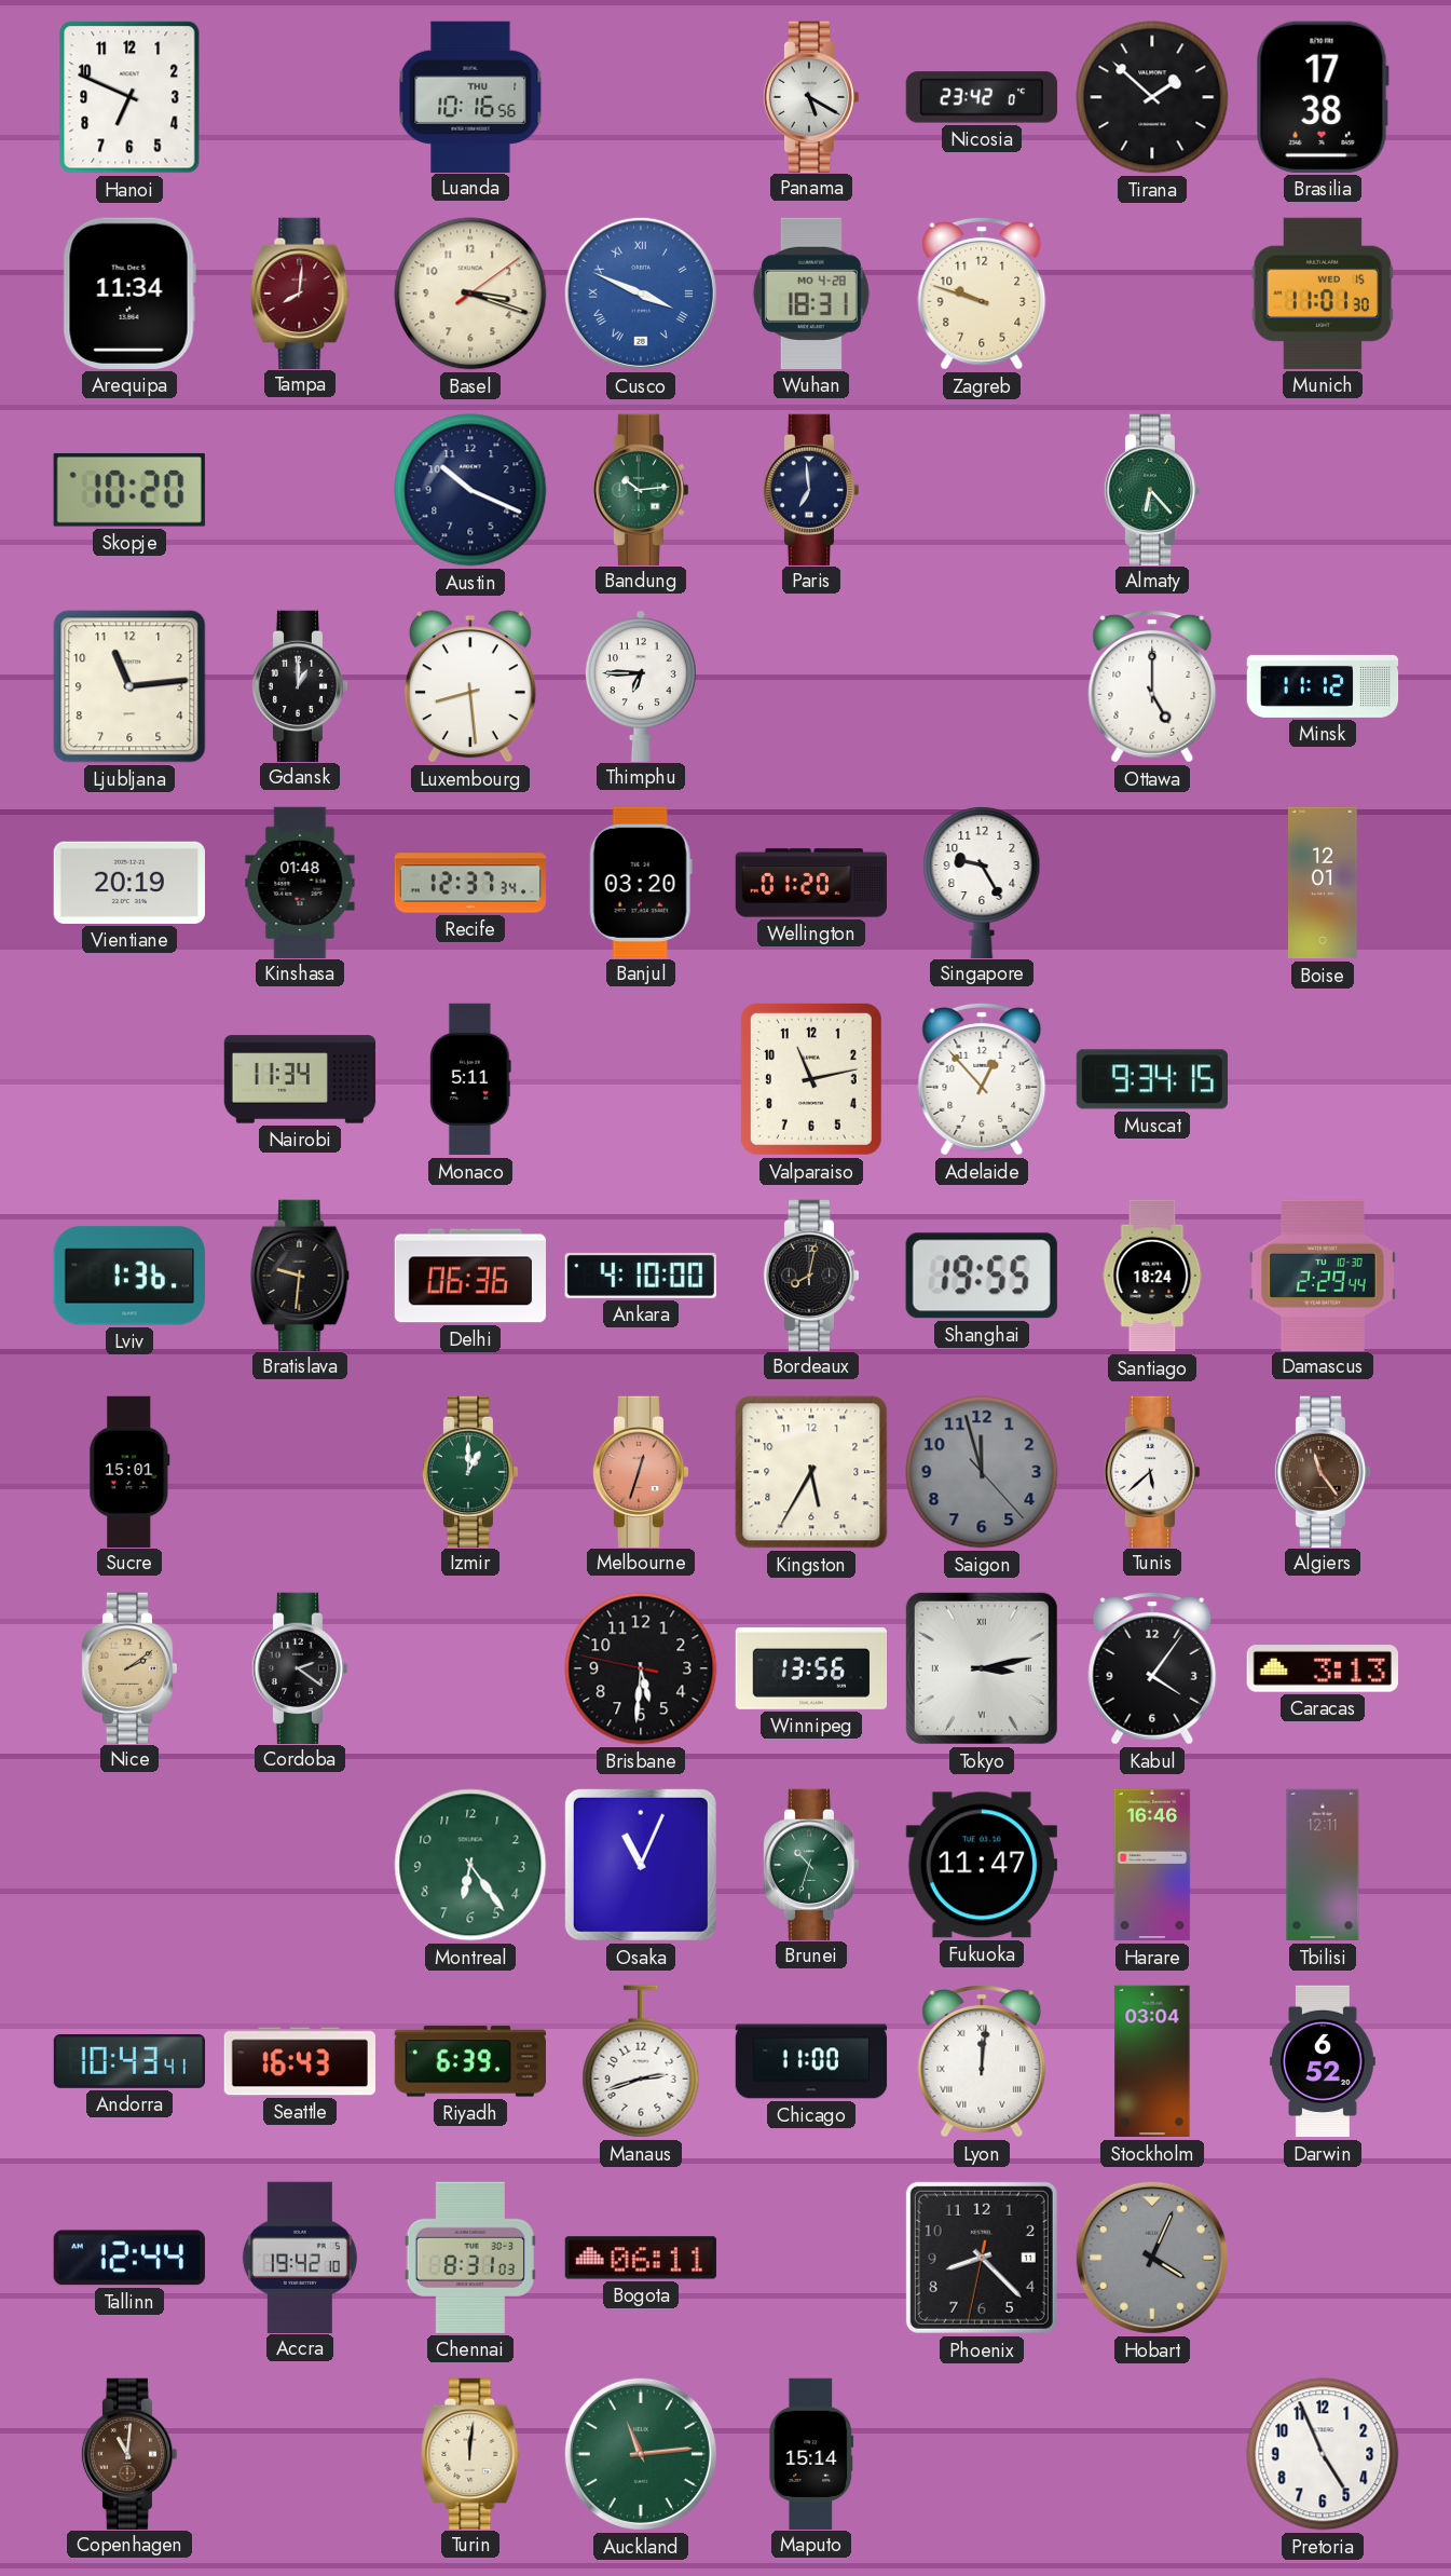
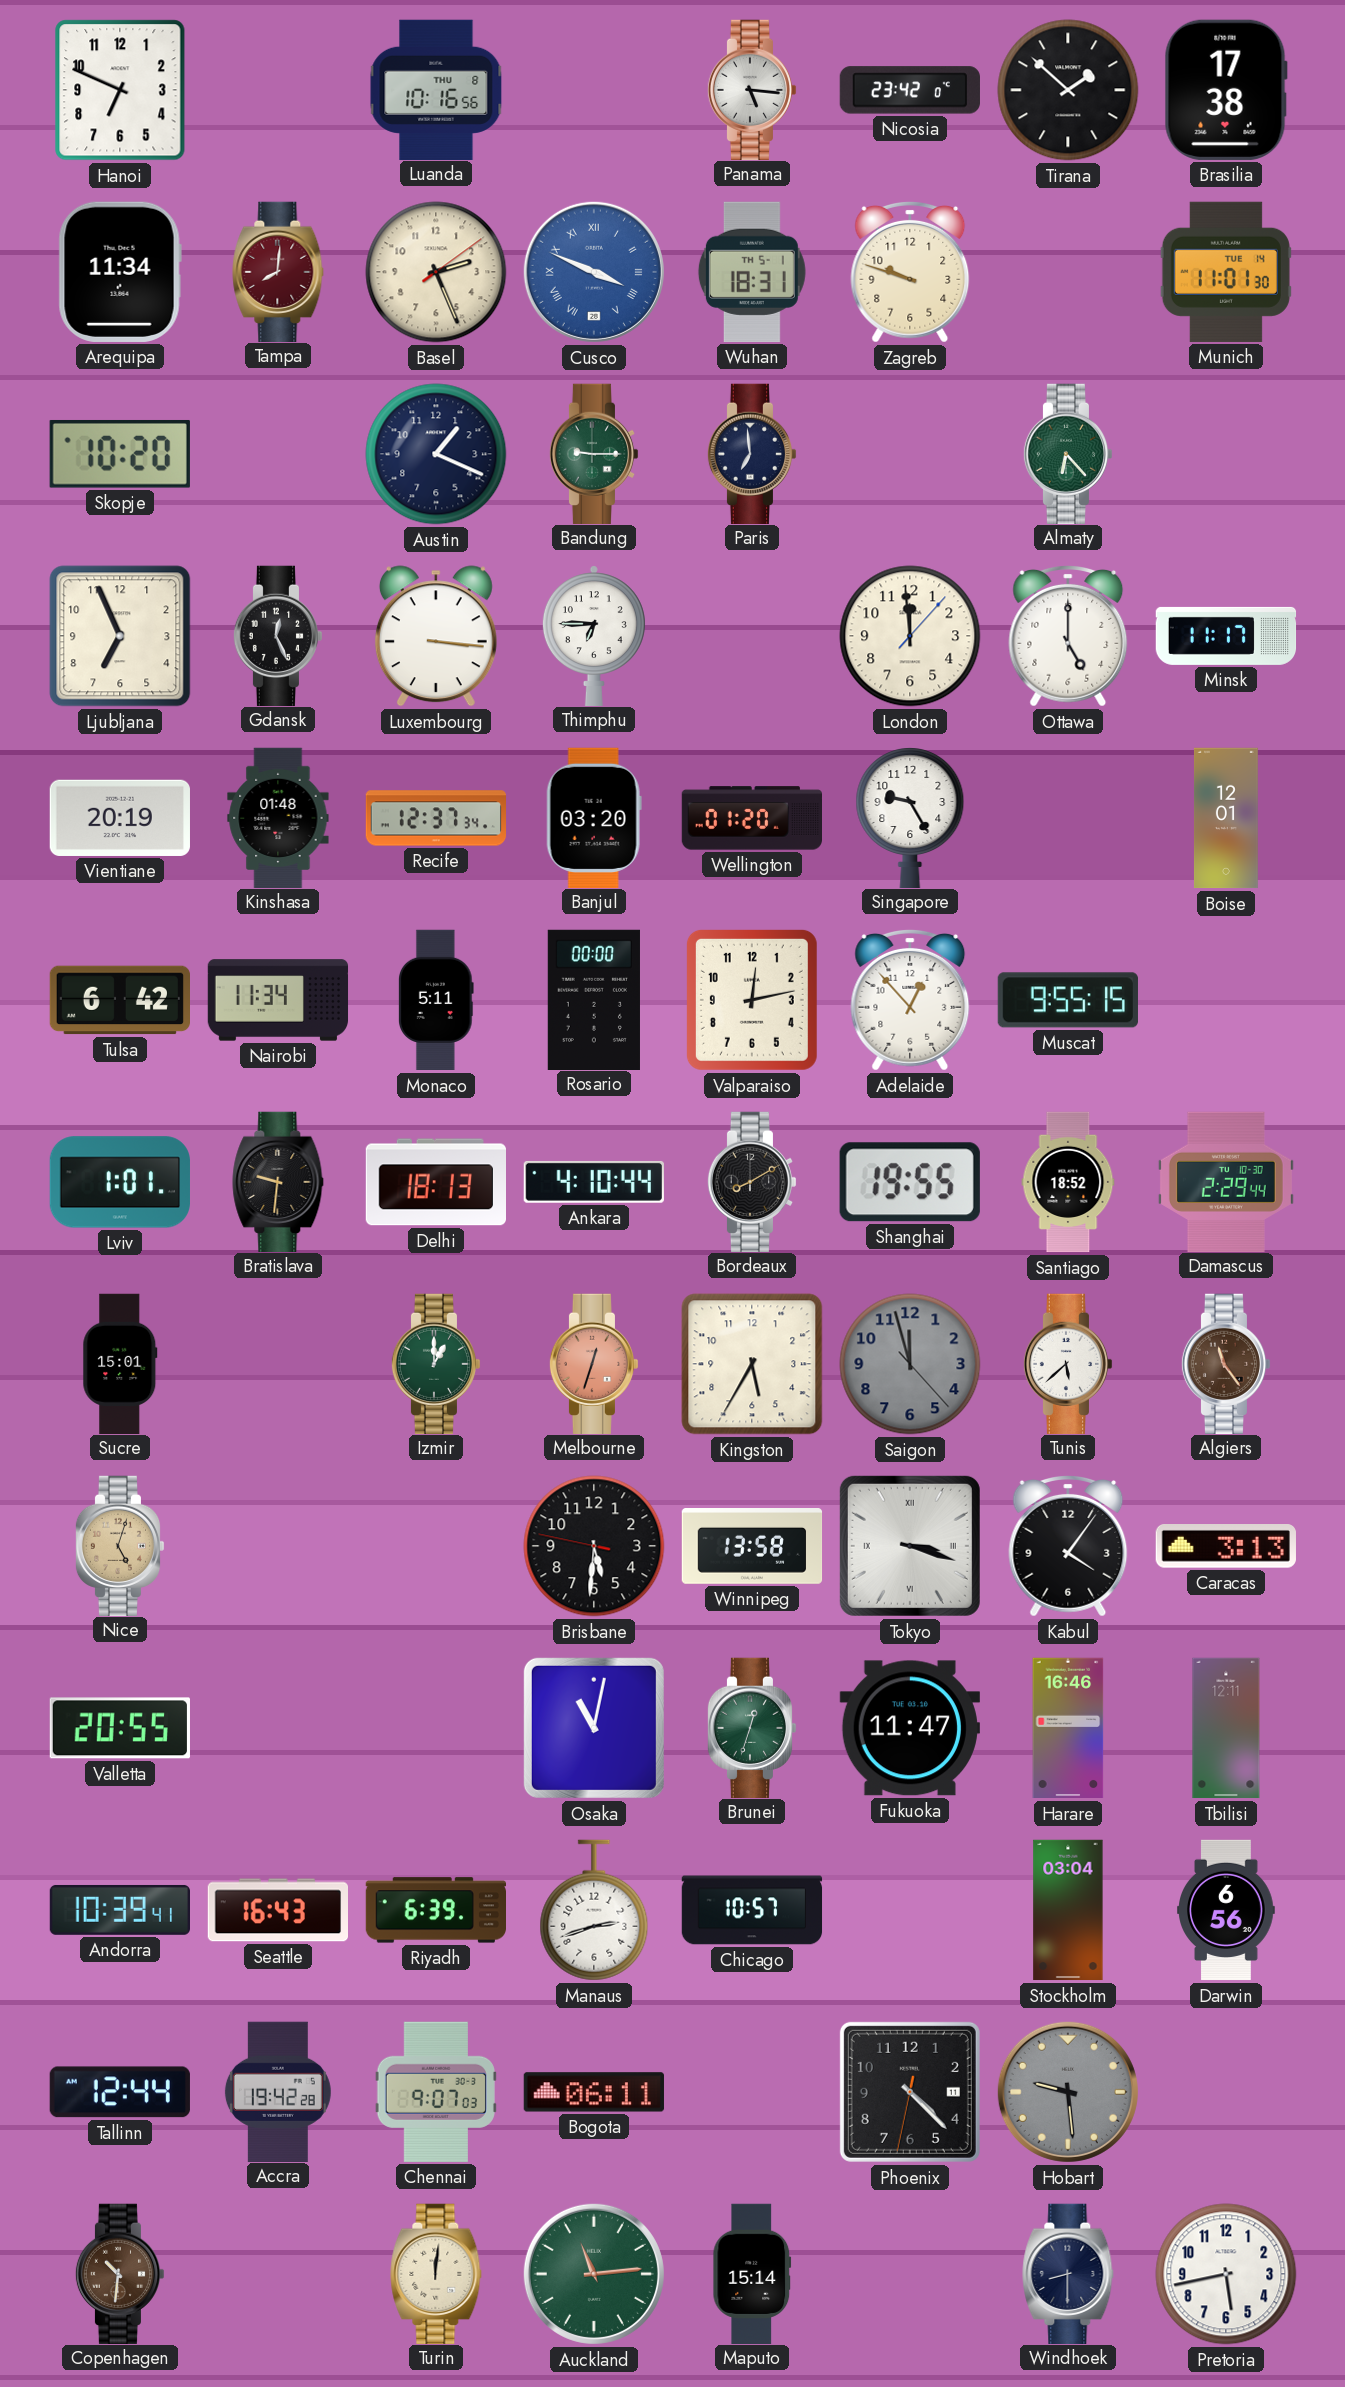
Luanda date: THU 1 -> THU 8 (436, 89)
Panama: 5:20 -> 5:16 (752, 89)
Basel: 3:18 -> 2:26 (436, 272)
Wuhan date: MO 4-28 -> TH 5-1 (752, 272)
Munich date: WED 15 -> TUE 14 (1226, 272)
Austin: 10:19 -> 1:19 (436, 454)
Bandung: 10:14 -> 9:15 (594, 453)
Ljubljana: 11:14 -> 6:56 (120, 636)
Gdansk: 1:00 -> 12:26 (278, 635)
Luxembourg: 8:29 -> 3:16 (436, 636)
London: none -> 11:59 (910, 636)
Minsk: 11:12 -> 11:17 (1226, 636)
Tulsa: none -> 6:42 (119, 1000)
Rosario: none -> 00:00 (594, 999)
Valparaiso: 11:13 -> 12:13 (752, 1000)
Muscat: 9:34 -> 9:55 (1068, 1000)
Lviv: 1:36 -> 1:01 (120, 1182)
Delhi: 06:36 -> 18:13 (435, 1182)
Ankara: 4:10:00 -> 4:10:44 (594, 1182)
Bordeaux: 8:02 -> 8:10 (752, 1181)
Santiago: 18:24 -> 18:52 (1068, 1182)
Nice: 2:09 -> 5:03 (120, 1545)
Cordoba: 2:21 -> none (300, 1667)
Winnipeg: 13:56 -> 13:58 (752, 1547)
Tokyo: 3:13 -> 3:18 (910, 1546)
Valletta: none -> 20:55 (120, 1728)
Montreal: 6:24 -> none (470, 1865)
Osaka: 11:04 -> 11:02 (594, 1728)
Brunei: 10:33 -> 12:33 (752, 1727)
Andorra: 10:43 -> 10:39 (119, 1910)
Chicago: 11:00 -> 10:57 (752, 1910)
Lyon: 12:01 -> none (982, 2061)
Darwin: 6:52 -> 6:56 (1226, 1910)
Accra: 19:42:10 -> 19:42:28 (278, 2091)
Chennai: 8:31 -> 9:07 (436, 2092)
Phoenix: 8:22 -> 4:22 (910, 2092)
Hobart: 4:04 -> 9:29 (1068, 2092)
Copenhagen: 11:01 -> 10:31 (120, 2273)
Windhoek: none -> 8:30 (1068, 2273)
Pretoria: 4:56 -> 5:43 (1226, 2274)
